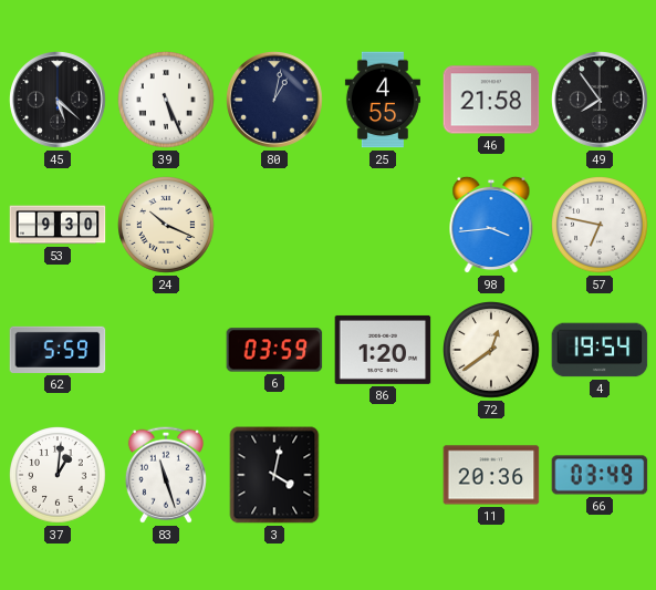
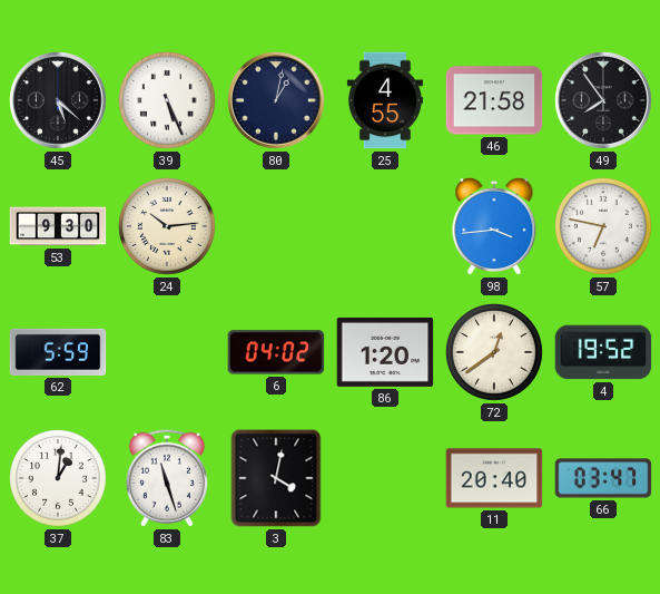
24: 10:19 -> 10:14 (168, 227)
6: 03:59 -> 04:02 (276, 352)
4: 19:54 -> 19:52 (603, 352)
11: 20:36 -> 20:40 (494, 478)
66: 03:49 -> 03:47 (603, 478)
